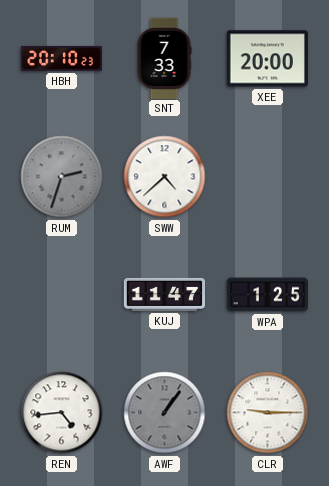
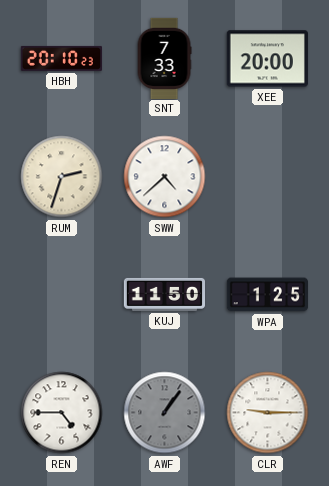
RUM dial: grey -> cream (62, 177)
KUJ: 11:47 -> 11:50 (164, 294)
REN: 4:44 -> 4:45 (62, 413)
